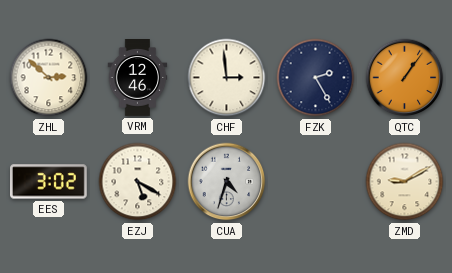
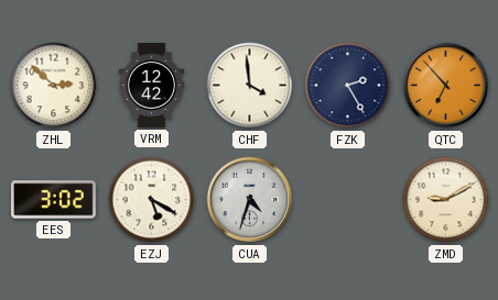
VRM: 12:46 -> 12:42 (152, 86)
CHF: 2:59 -> 3:59 (250, 86)
QTC: 1:06 -> 6:53 (446, 86)
